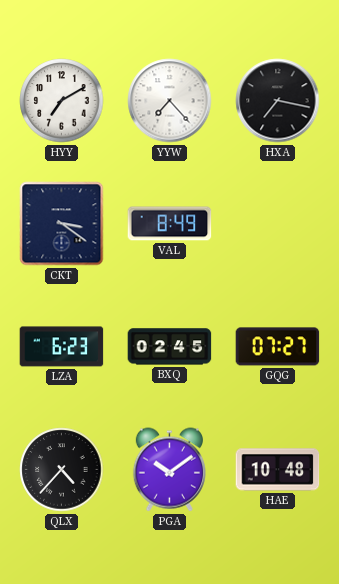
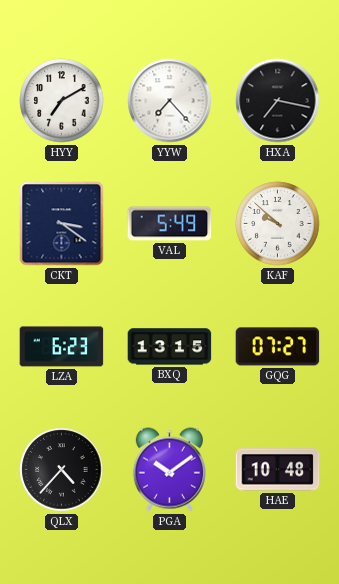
VAL: 8:49 -> 5:49 (170, 224)
KAF: none -> 9:52 (278, 224)
BXQ: 02:45 -> 13:15 (170, 347)
